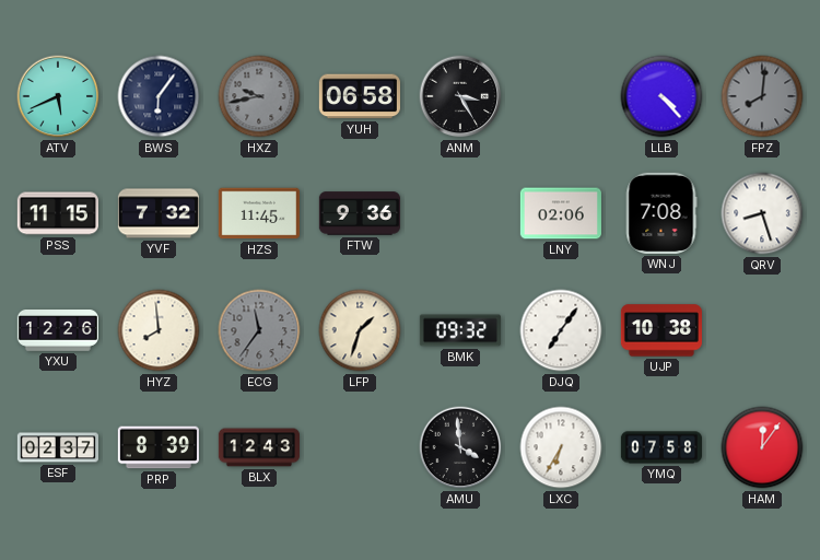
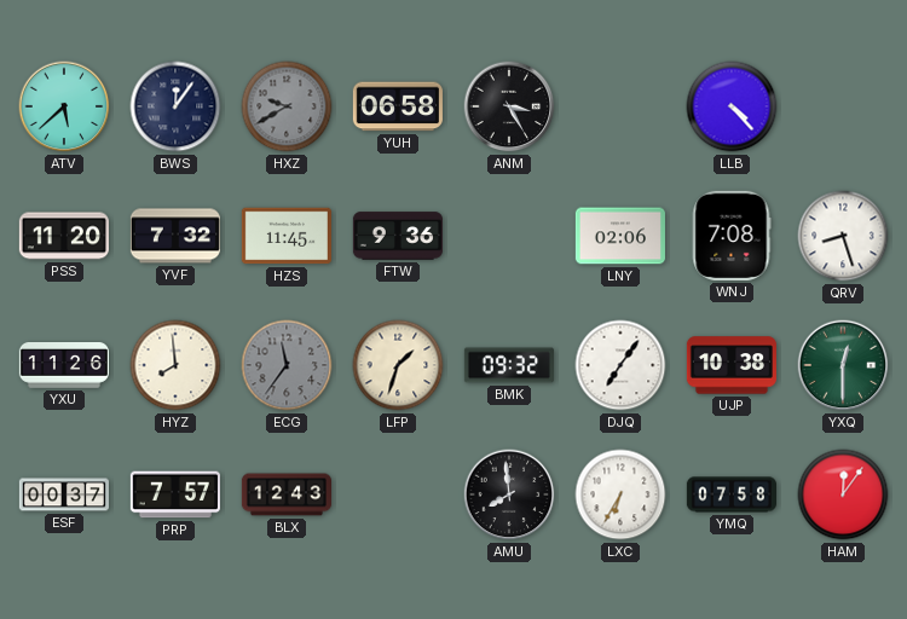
ATV: 5:41 -> 5:38 (64, 106)
BWS: 6:06 -> 12:06 (175, 106)
HXZ: 9:43 -> 9:40 (287, 106)
FPZ: 8:01 -> none (762, 96)
PSS: 11:15 -> 11:20 (64, 236)
YXU: 12:26 -> 11:26 (64, 365)
YXQ: none -> 12:30 (843, 365)
ESF: 02:37 -> 00:37 (64, 494)
PRP: 8:39 -> 7:57 (175, 494)
AMU: 3:59 -> 7:59 (509, 494)
